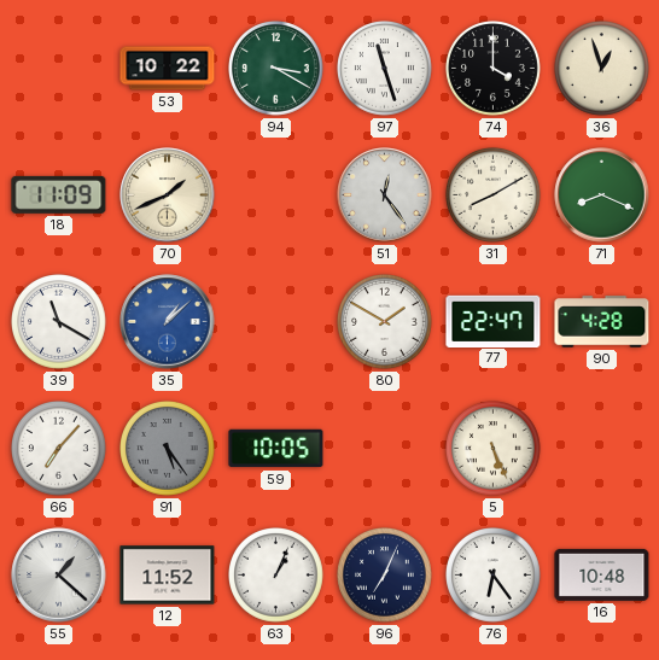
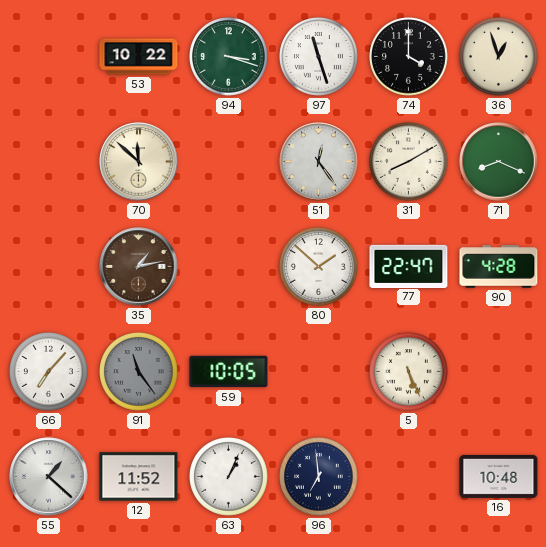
94: 3:20 -> 3:18 (229, 57)
18: 11:09 -> none (59, 194)
70: 1:41 -> 11:52 (139, 162)
39: 11:20 -> none (59, 322)
35: 1:08 -> 1:13 (139, 267)
35 dial: blue -> brown (139, 267)
80: 1:50 -> 1:52 (319, 267)
91: 5:24 -> 11:24 (139, 372)
96: 7:04 -> 6:59 (319, 477)
76: 6:24 -> none (494, 576)
